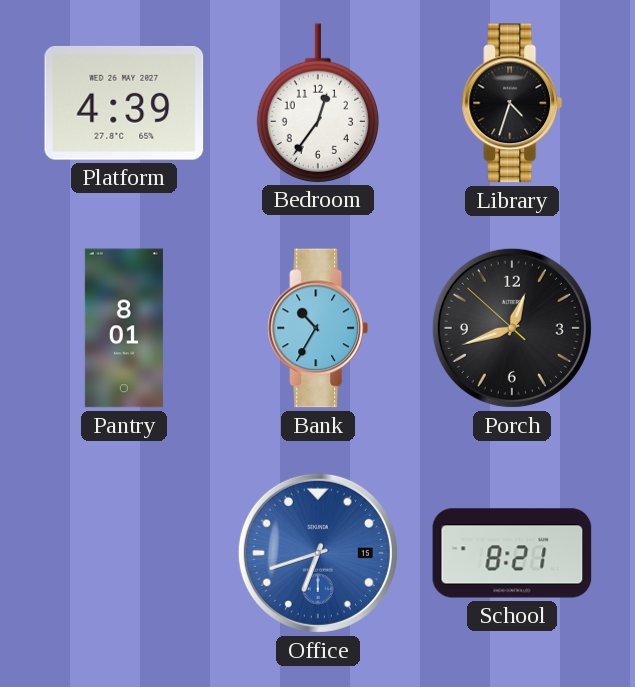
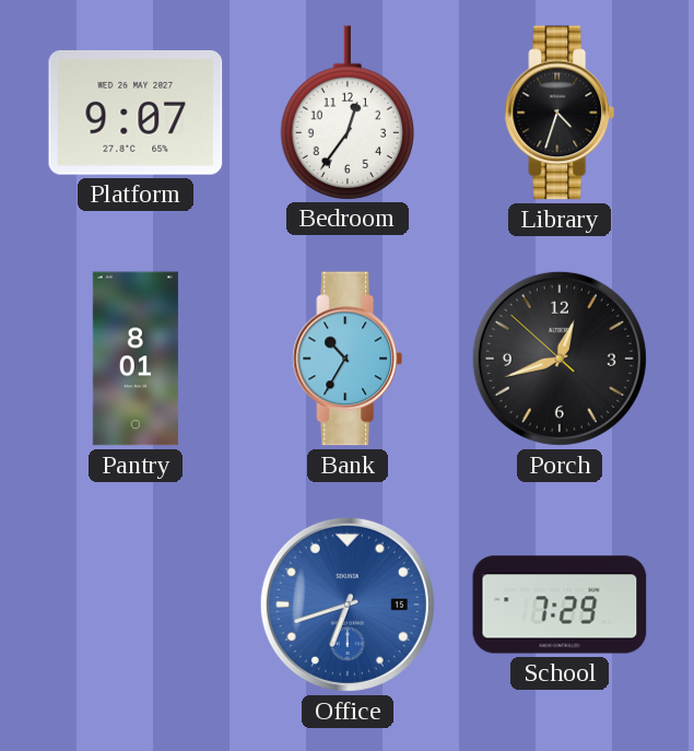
Platform: 4:39 -> 9:07 (136, 113)
School: 8:21 -> 7:29 (560, 605)
